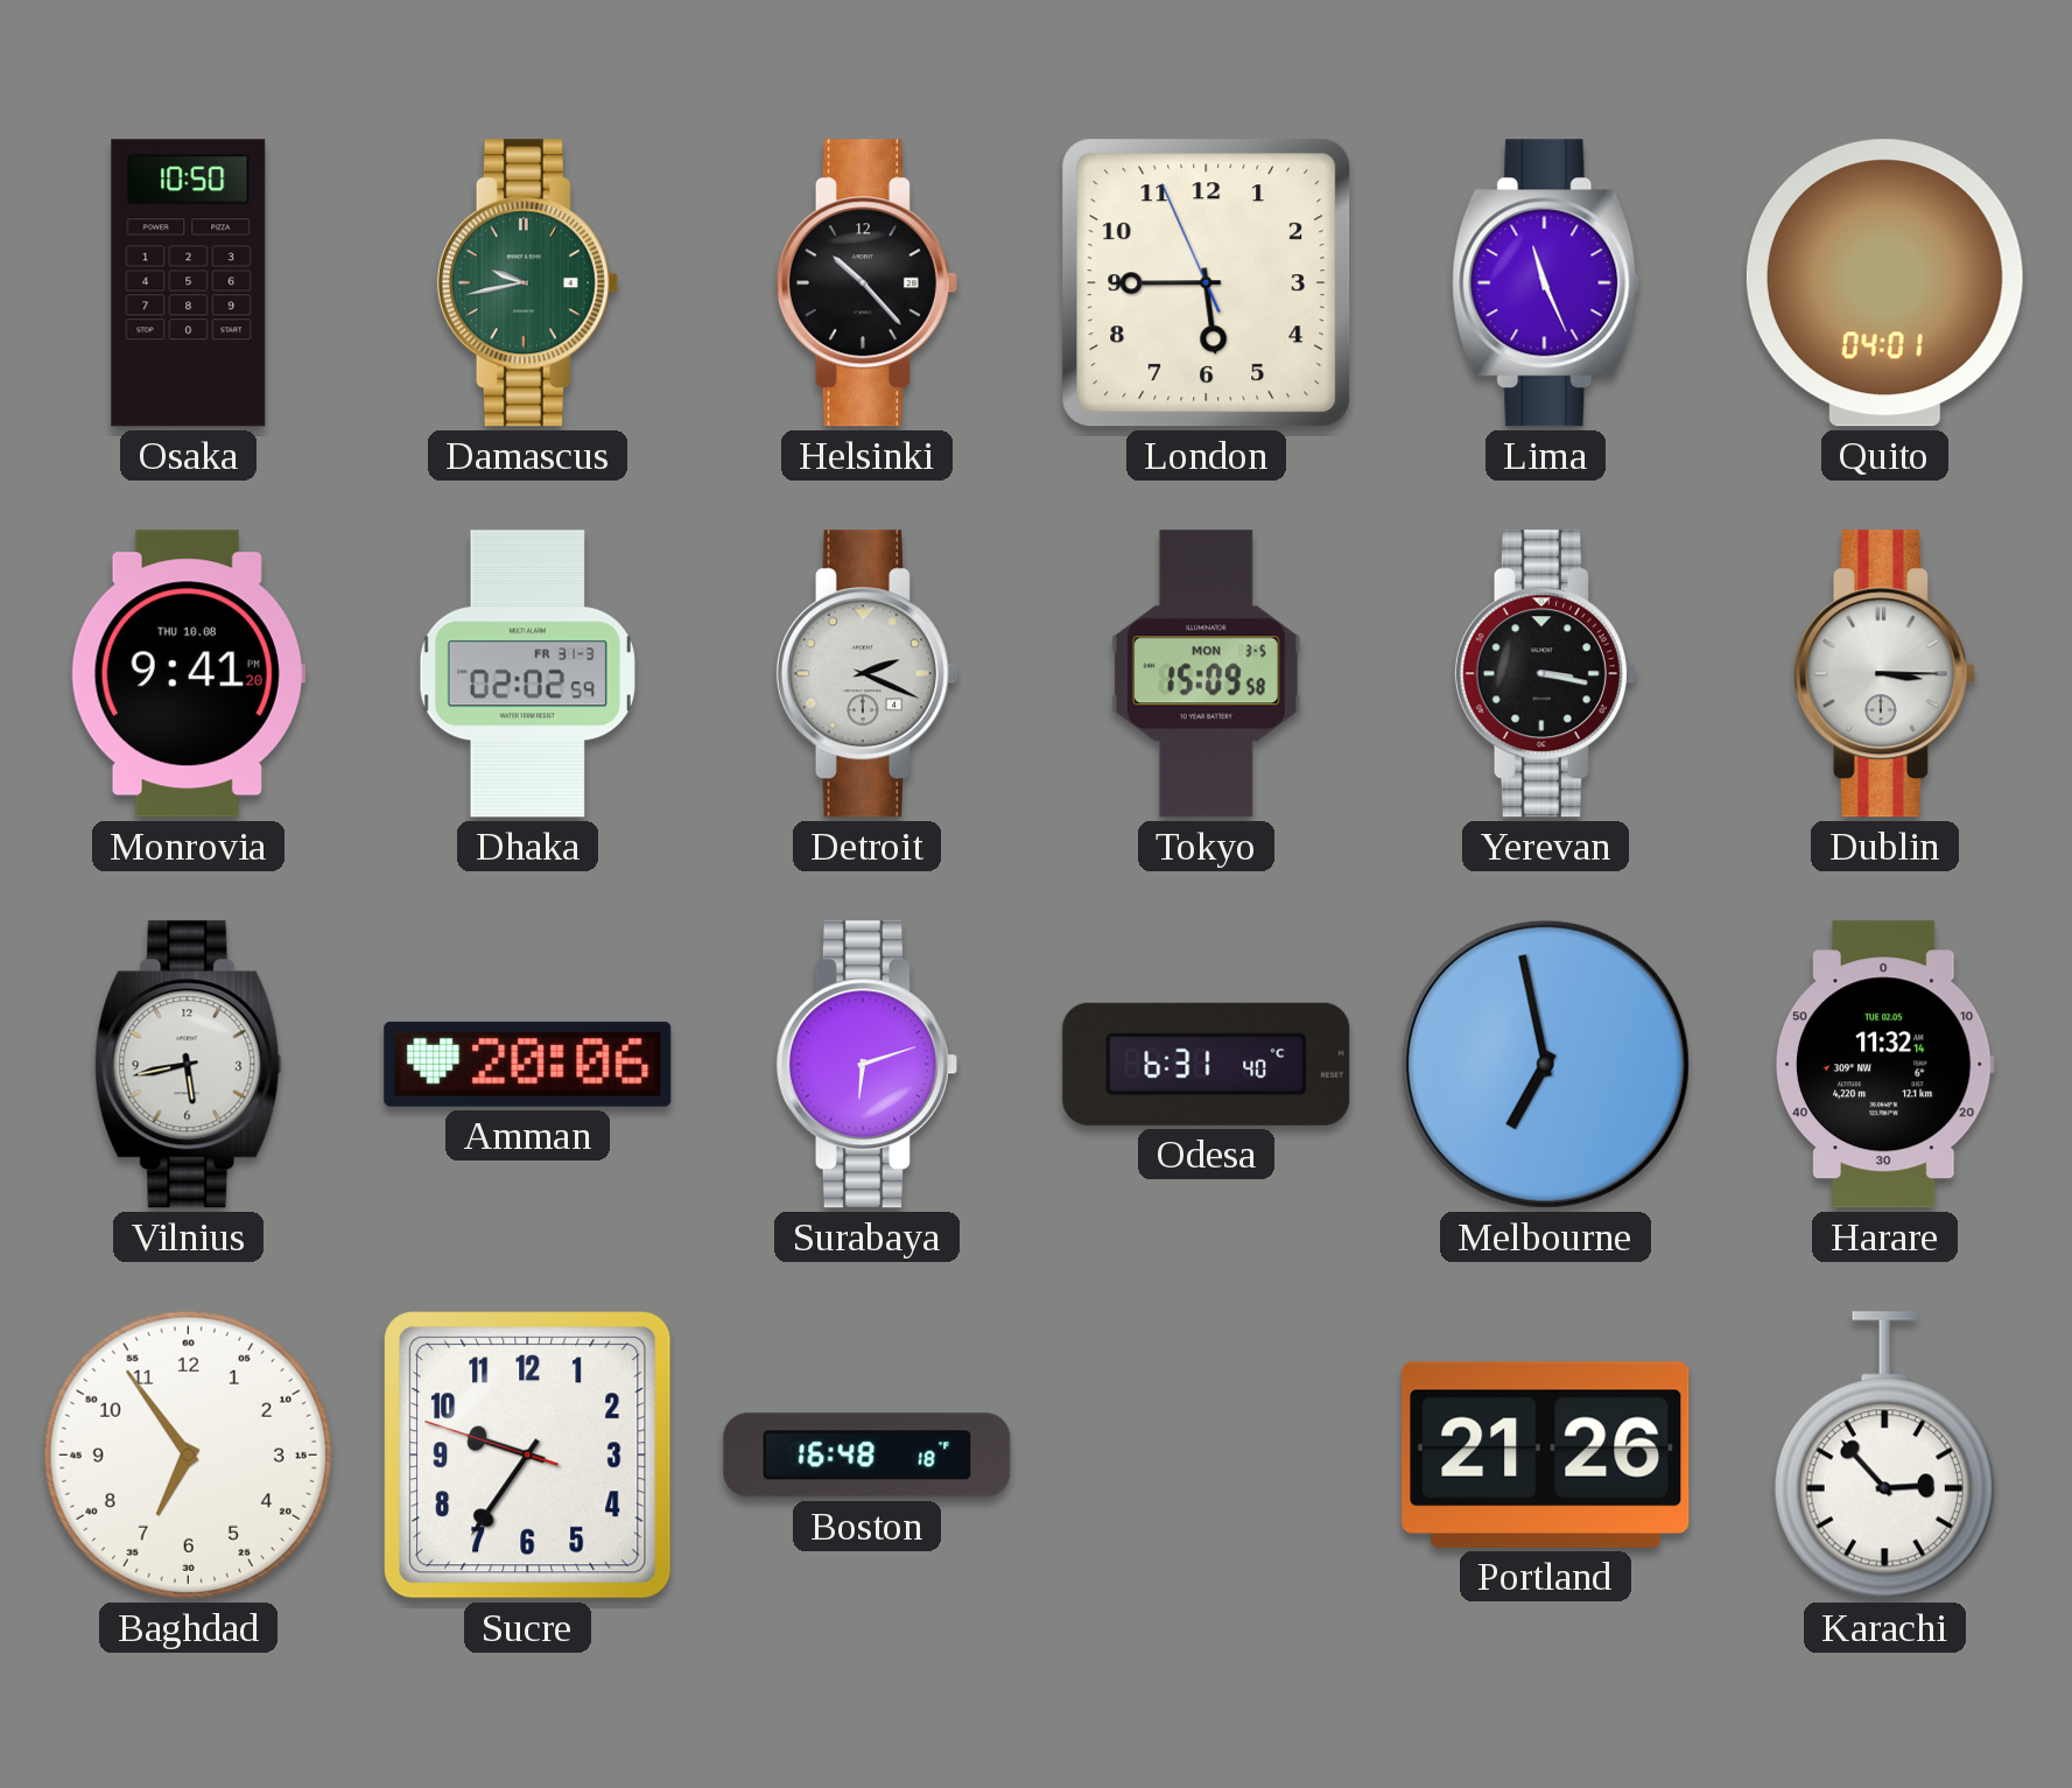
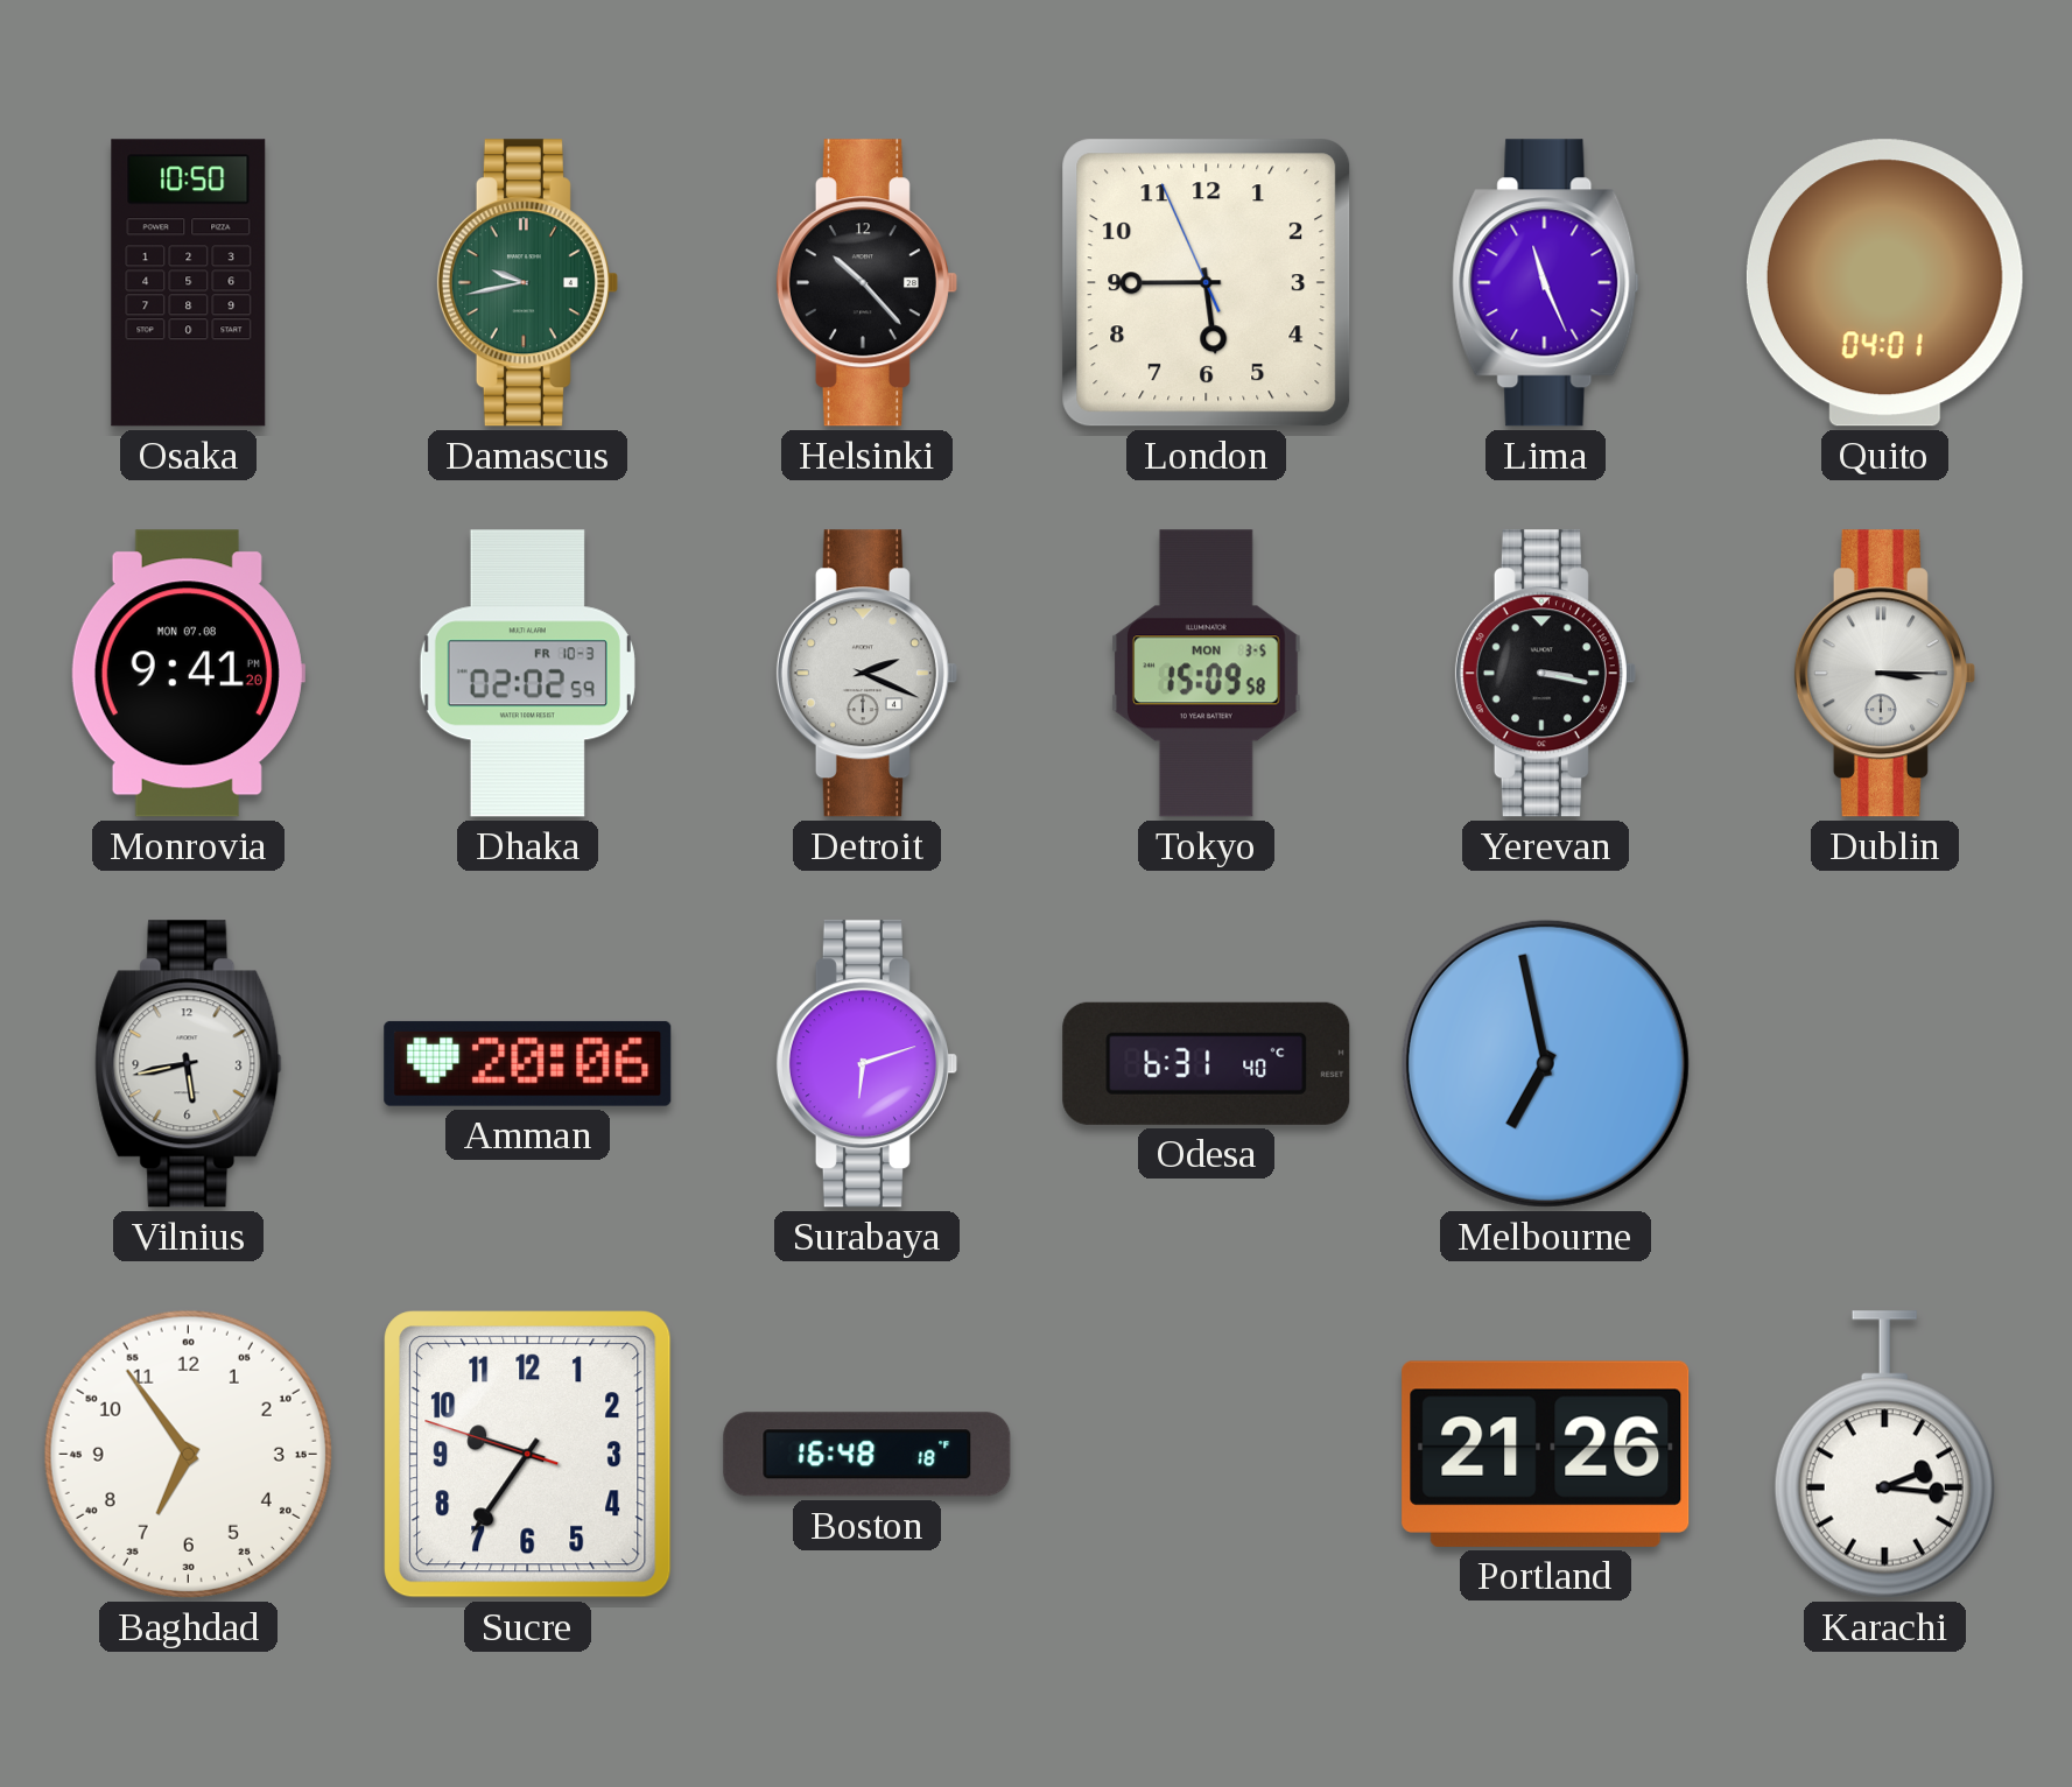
Monrovia date: THU 10.08 -> MON 07.08 (188, 674)
Dhaka date: FR 31-3 -> FR 10-3 (527, 674)
Harare: 11:32 -> none (1884, 1065)
Karachi: 2:53 -> 2:16 (1884, 1455)
